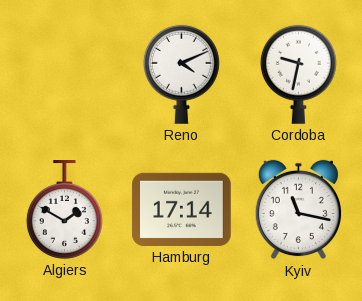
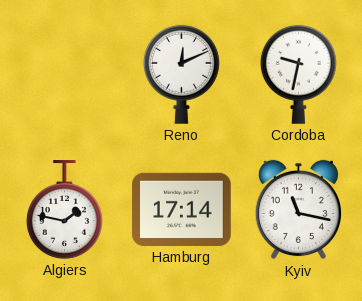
Reno: 4:11 -> 12:11 (181, 74)
Algiers: 1:50 -> 1:47 (64, 210)
